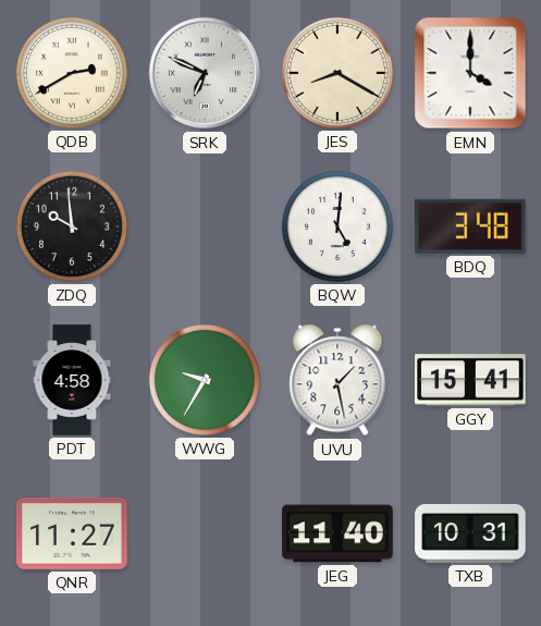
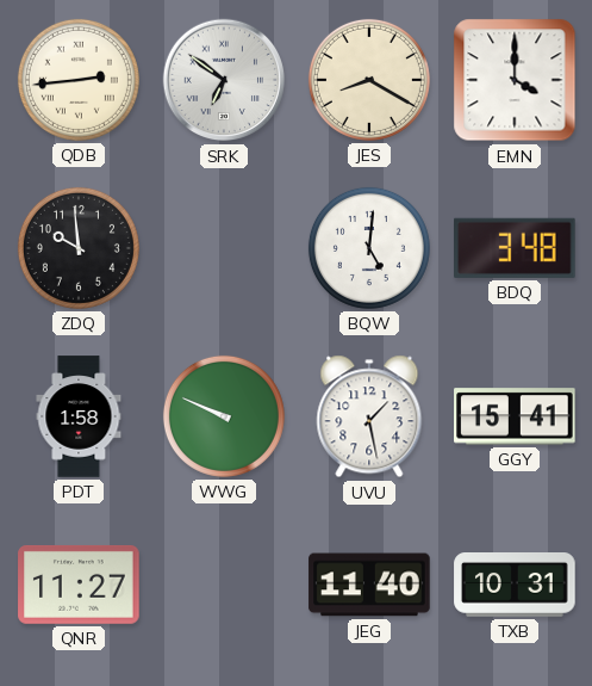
QDB: 2:40 -> 2:44 (79, 80)
SRK: 6:49 -> 6:51 (224, 80)
PDT: 4:58 -> 1:58 (79, 416)
WWG: 9:35 -> 9:49 (224, 416)
